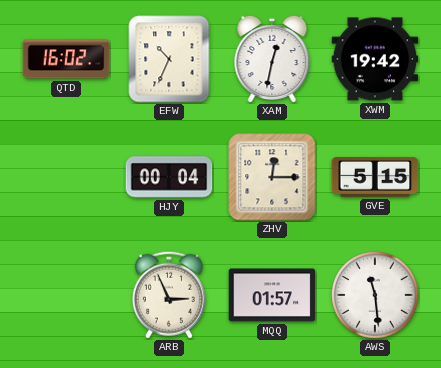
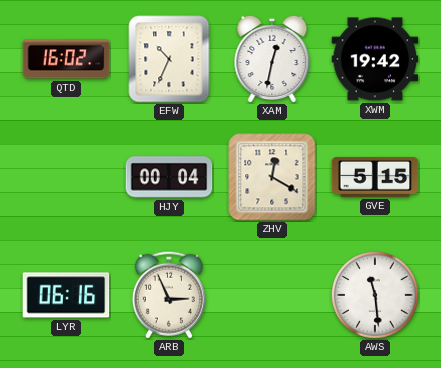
ZHV: 12:15 -> 12:20 (272, 177)
LYR: none -> 06:16 (66, 295)
MQQ: 01:57 -> none (272, 295)
